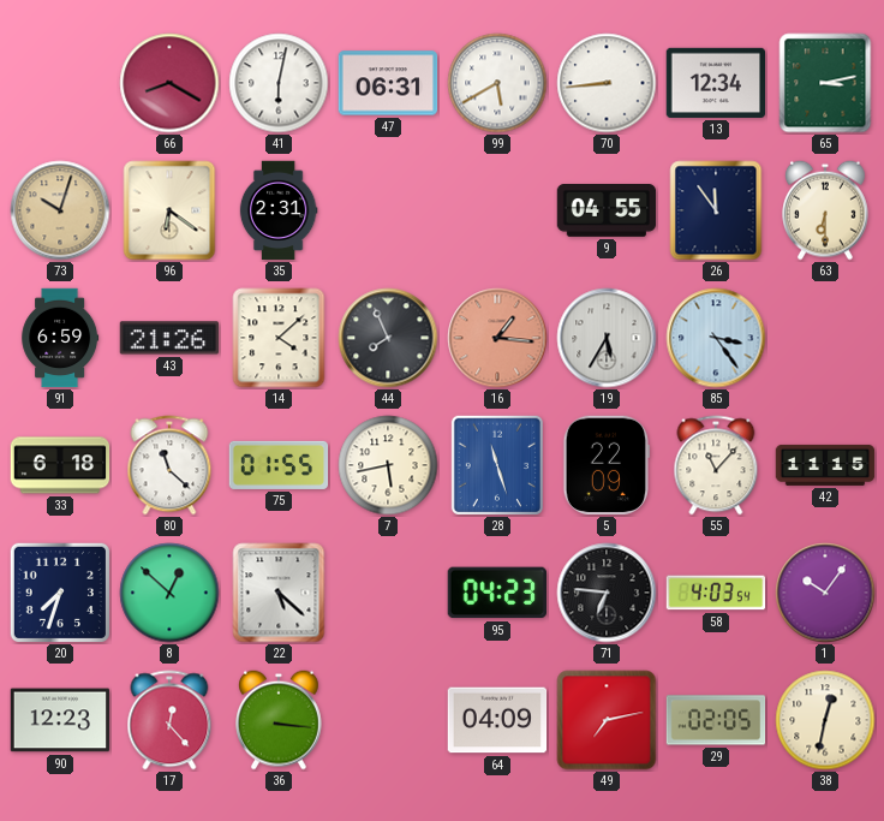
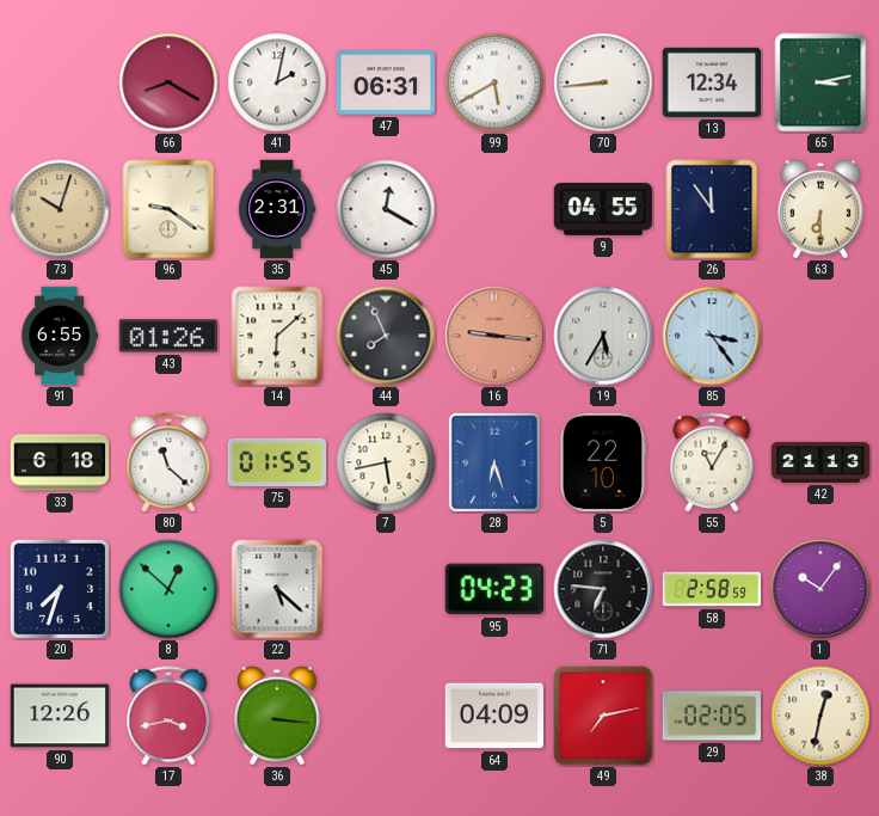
41: 6:02 -> 2:02 (277, 82)
96: 6:21 -> 9:21 (168, 209)
45: none -> 12:20 (386, 209)
91: 6:59 -> 6:55 (60, 336)
43: 21:26 -> 01:26 (168, 336)
14: 4:08 -> 6:08 (277, 336)
16: 1:16 -> 9:16 (494, 336)
28: 11:27 -> 6:27 (493, 461)
5: 22:09 -> 22:10 (603, 462)
55: 11:07 -> 11:05 (712, 462)
42: 11:15 -> 21:13 (820, 462)
58: 4:03 -> 2:58 (712, 589)
90: 12:23 -> 12:26 (60, 716)
17: 12:23 -> 3:43 (168, 716)
